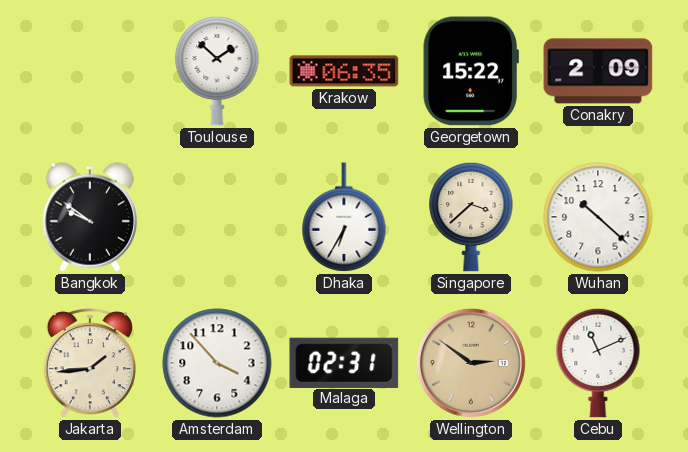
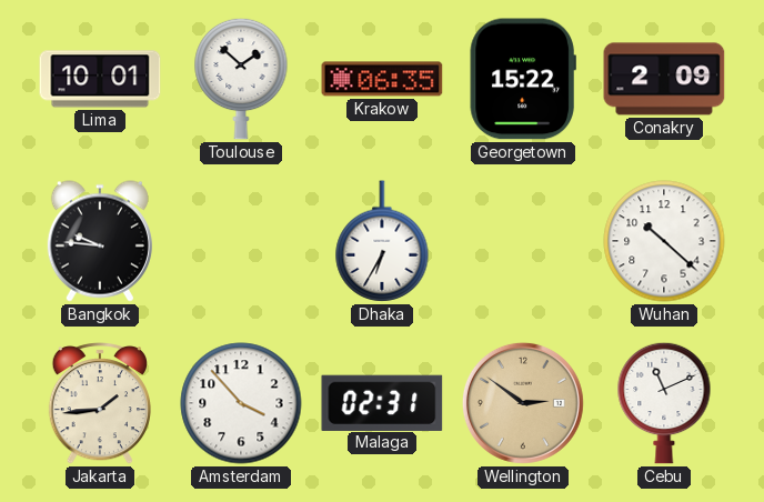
Lima: none -> 10:01 (100, 79)
Bangkok: 9:51 -> 9:46 (100, 241)
Singapore: 3:38 -> none (471, 217)
